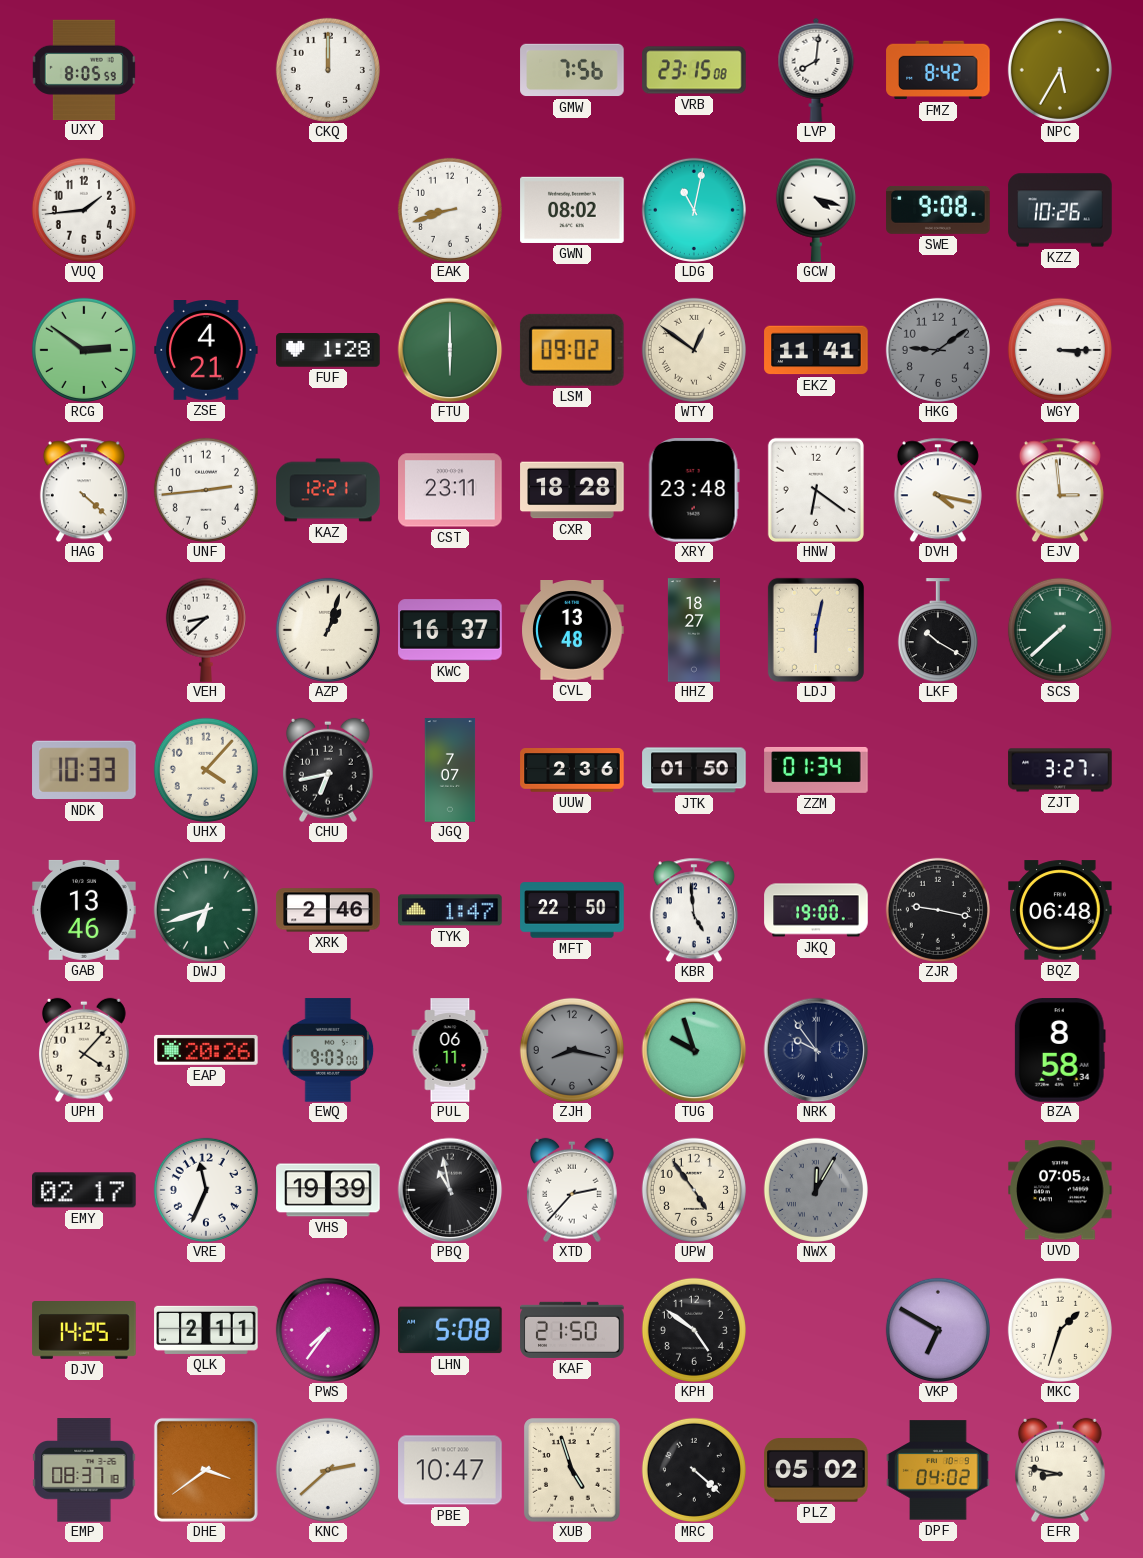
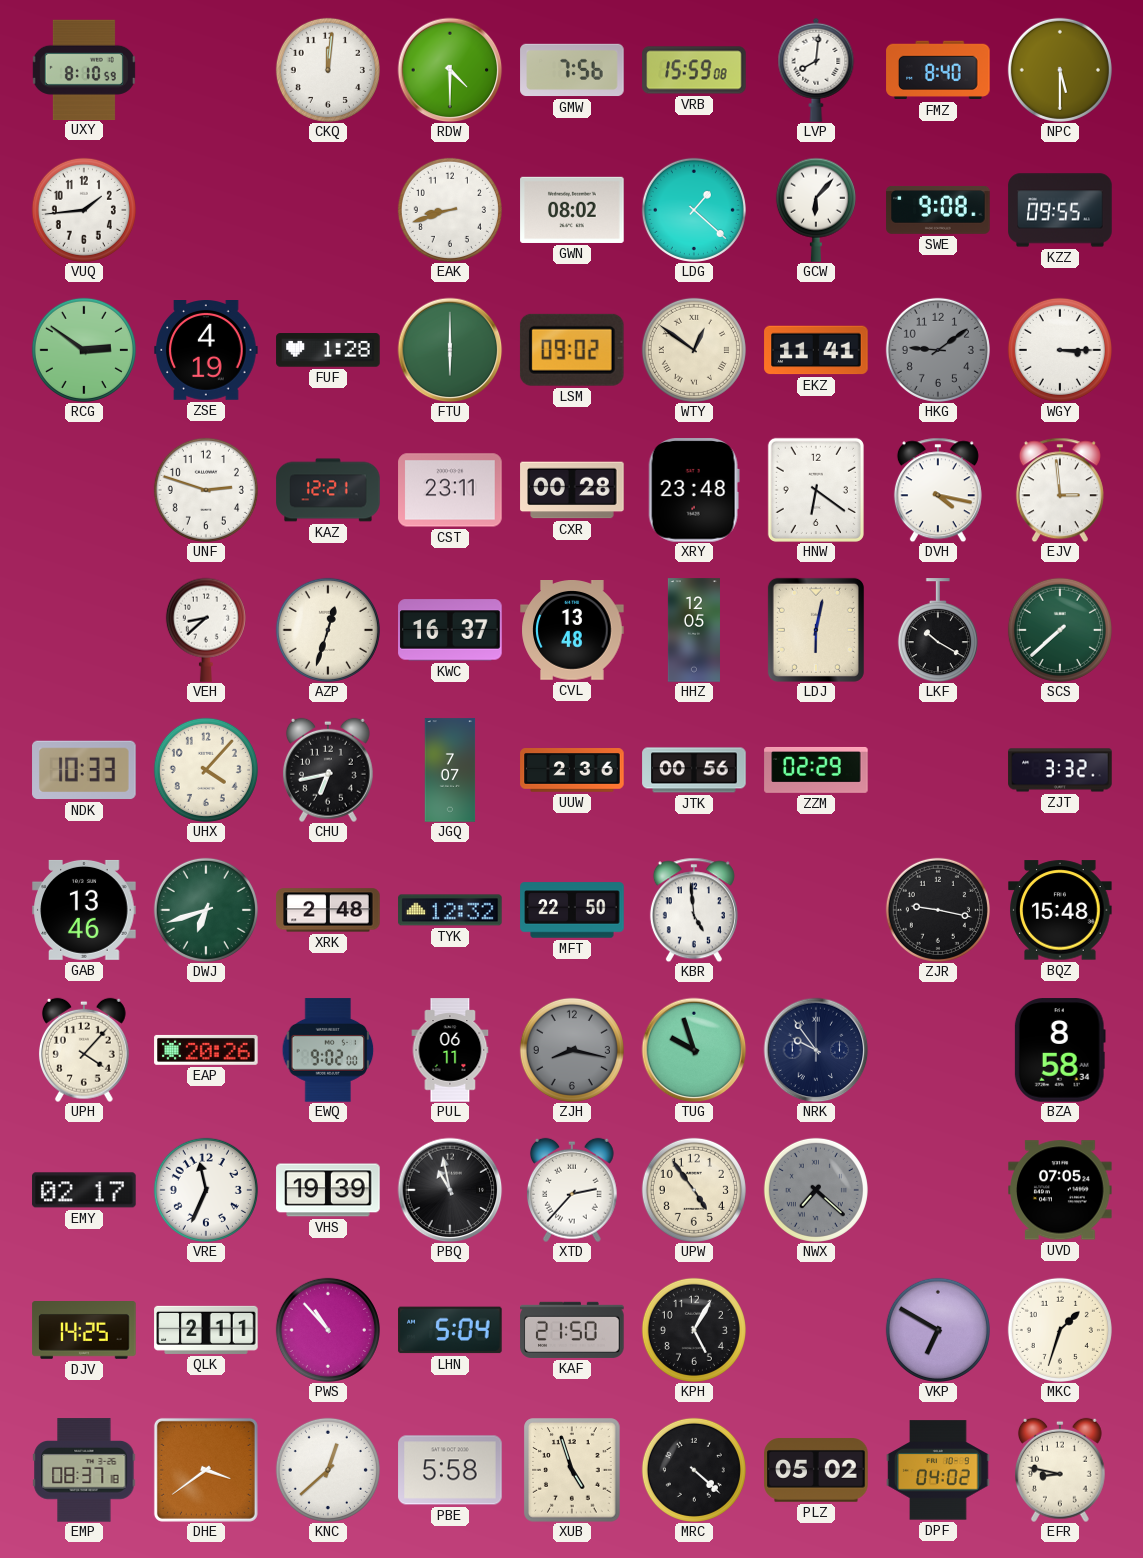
UXY: 8:05 -> 8:10 (84, 69)
CKQ: 12:00 -> 12:01 (328, 70)
RDW: none -> 4:30 (450, 70)
VRB: 23:15 -> 15:59 (694, 70)
FMZ: 8:42 -> 8:40 (938, 70)
NPC: 5:35 -> 5:30 (1060, 70)
LDG: 11:02 -> 1:22 (694, 210)
GCW: 4:18 -> 6:07 (816, 210)
KZZ: 10:26 -> 09:55 (1060, 210)
ZSE: 4:21 -> 4:19 (206, 351)
HAG: 4:22 -> none (84, 490)
UNF: 2:44 -> 2:48 (206, 490)
CXR: 18:28 -> 00:28 (572, 490)
AZP: 1:03 -> 12:33 (328, 630)
HHZ: 18:27 -> 12:05 (694, 630)
JTK: 01:50 -> 00:56 (694, 770)
ZZM: 01:34 -> 02:29 (816, 770)
ZJT: 3:27 -> 3:32 (1060, 770)
XRK: 2:46 -> 2:48 (328, 910)
TYK: 1:47 -> 12:32 (450, 910)
JKQ: 19:00 -> none (816, 910)
BQZ: 06:48 -> 15:48 (1060, 910)
EWQ: 9:03 -> 9:02 (328, 1050)
NWX: 12:05 -> 7:22 (816, 1190)
PWS: 7:36 -> 10:53 (328, 1330)
LHN: 5:08 -> 5:04 (450, 1330)
KPH: 4:51 -> 5:05 (694, 1330)
KNC: 2:38 -> 12:38 (328, 1470)
PBE: 10:47 -> 5:58 (450, 1470)
